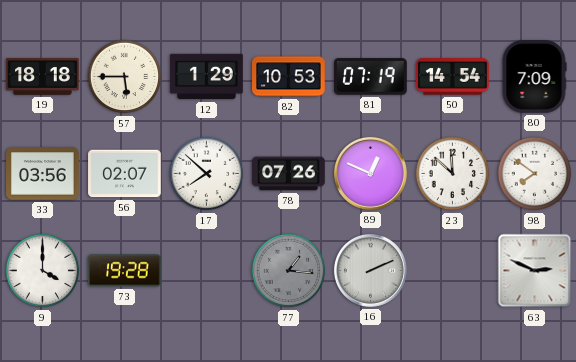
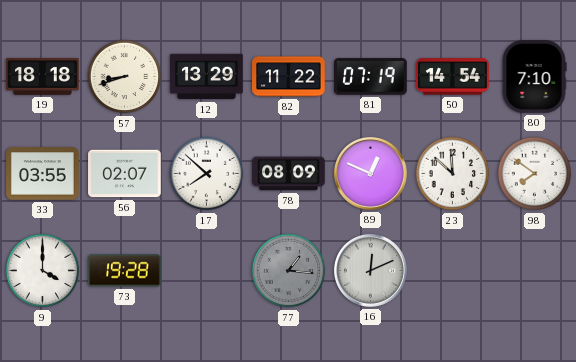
57: 5:45 -> 8:42 (125, 77)
12: 1:29 -> 13:29 (207, 77)
82: 10:53 -> 11:22 (289, 77)
80: 7:09 -> 7:10 (534, 77)
33: 03:56 -> 03:55 (43, 174)
78: 07:26 -> 08:09 (289, 174)
16: 2:11 -> 12:11 (370, 270)
63: 2:49 -> none (535, 271)
